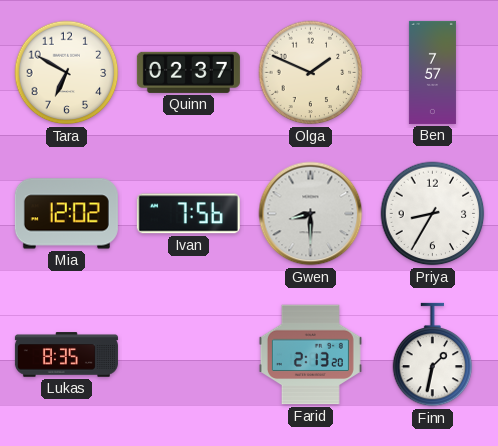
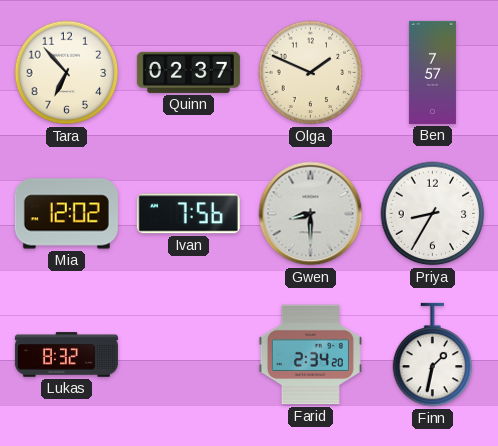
Tara: 6:50 -> 6:53 (67, 73)
Lukas: 8:35 -> 8:32 (66, 355)
Farid: 2:13 -> 2:34 (310, 355)
